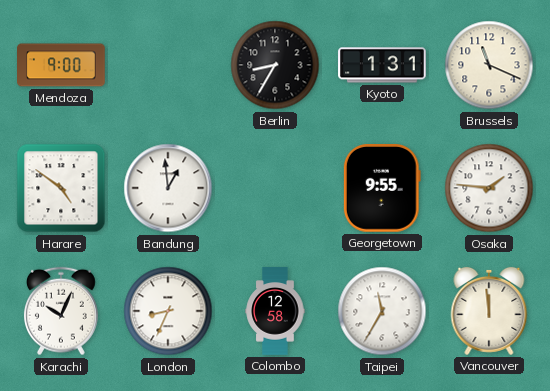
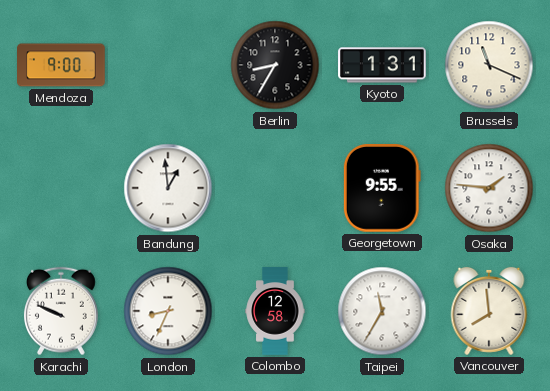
Harare: 4:51 -> none (61, 188)
Karachi: 10:04 -> 9:49 (61, 311)
Vancouver: 11:59 -> 7:59 (489, 311)
